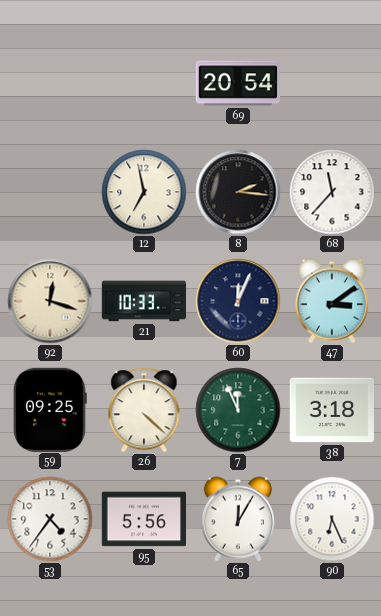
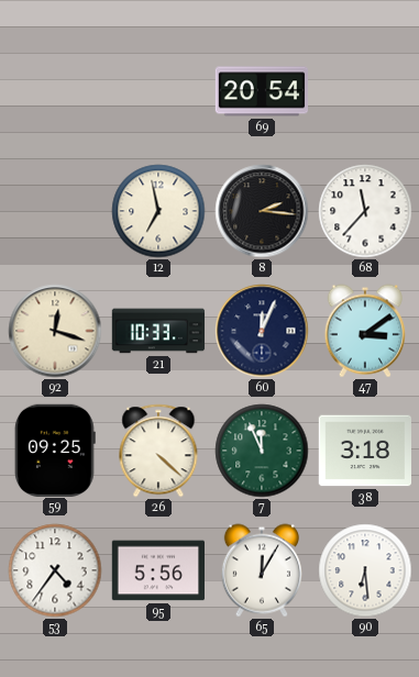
90: 6:26 -> 6:29 (365, 570)
